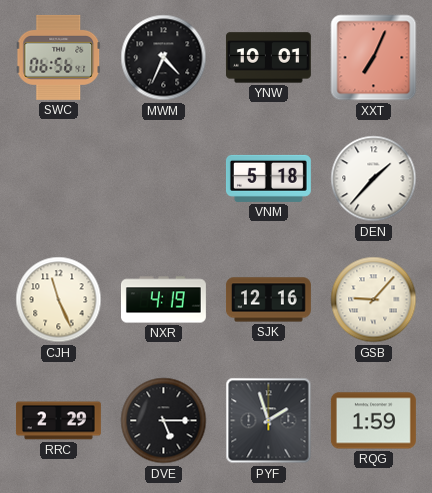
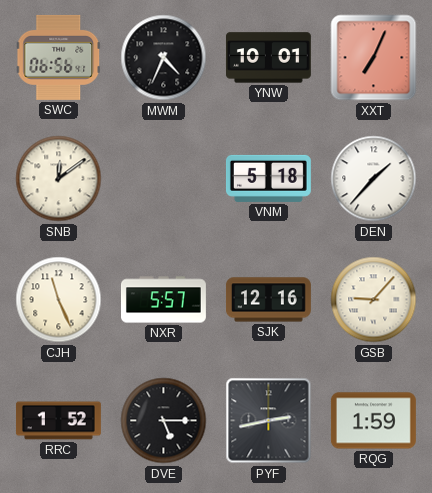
SNB: none -> 12:09 (59, 179)
NXR: 4:19 -> 5:57 (163, 300)
RRC: 2:29 -> 1:52 (58, 421)
PYF: 1:57 -> 2:43 (269, 421)
